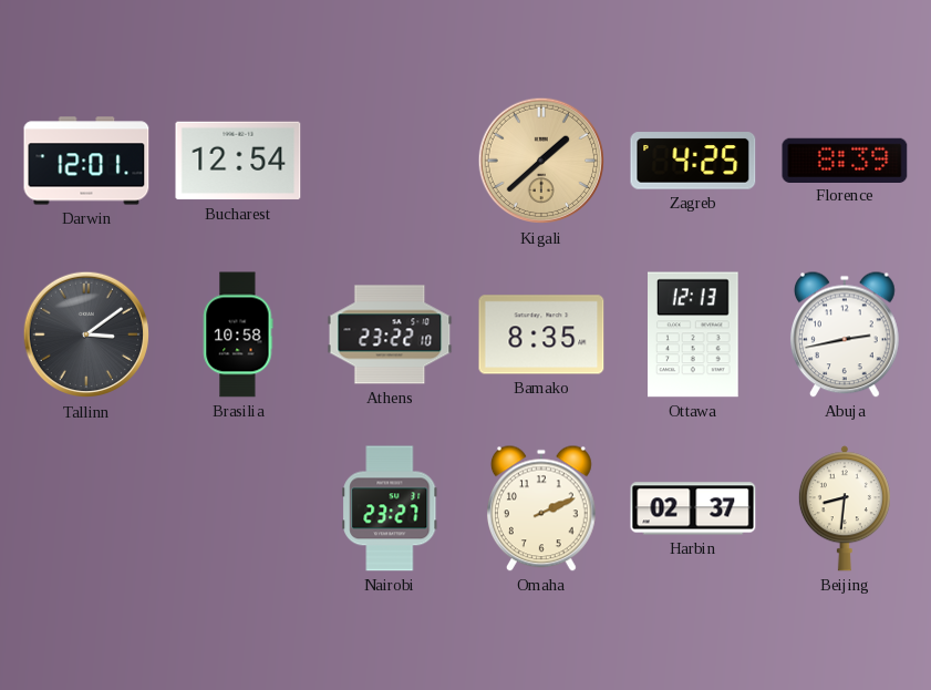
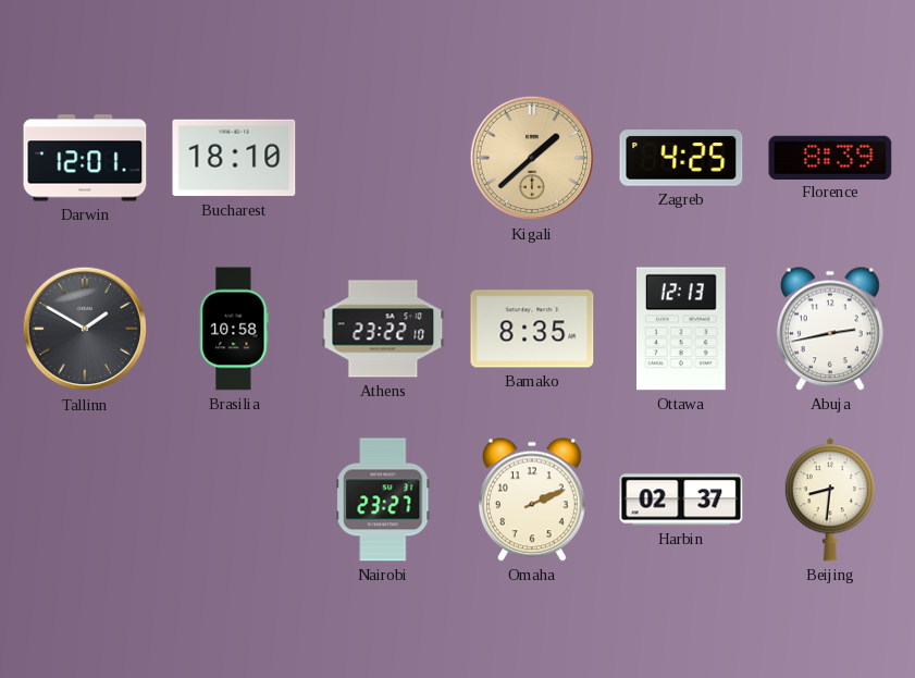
Bucharest: 12:54 -> 18:10 (234, 158)
Tallinn: 3:09 -> 1:50 (85, 329)
